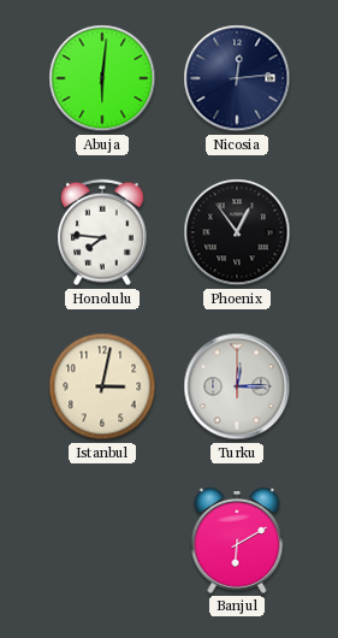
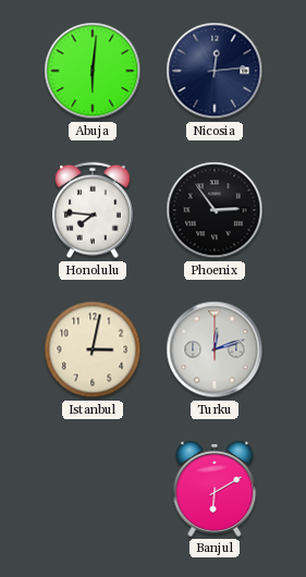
Phoenix: 12:54 -> 2:54 (215, 210)
Turku: 12:15 -> 12:12 (215, 349)
